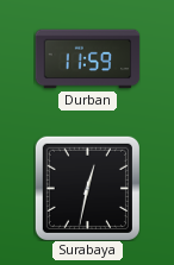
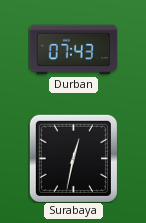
Durban: 11:59 -> 07:43 (73, 50)
